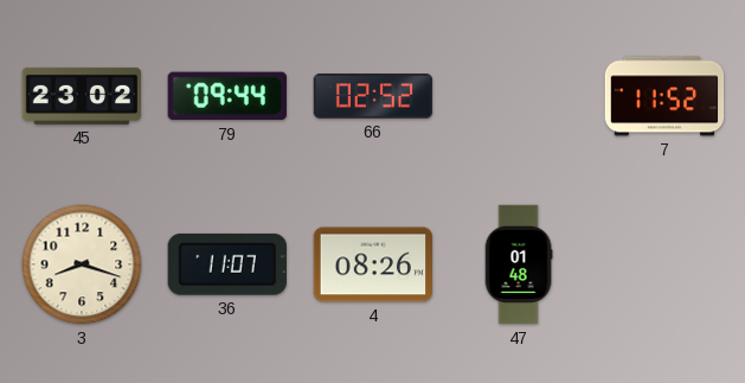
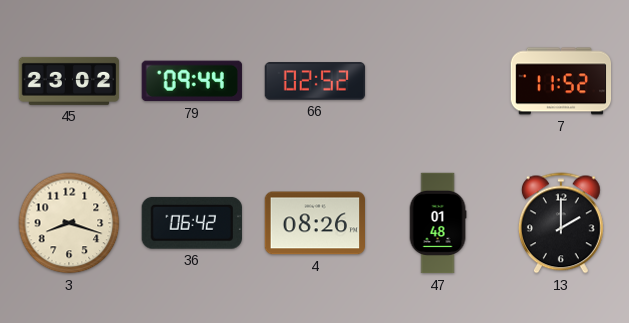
36: 11:07 -> 06:42 (192, 223)
13: none -> 2:00 (561, 223)
